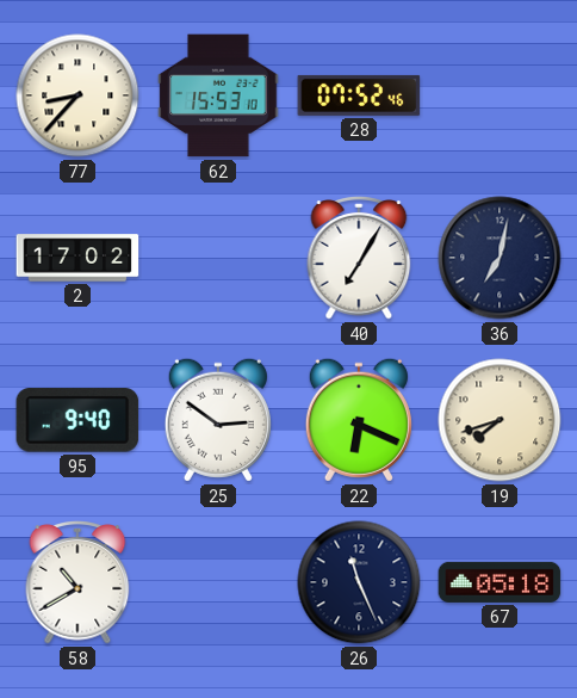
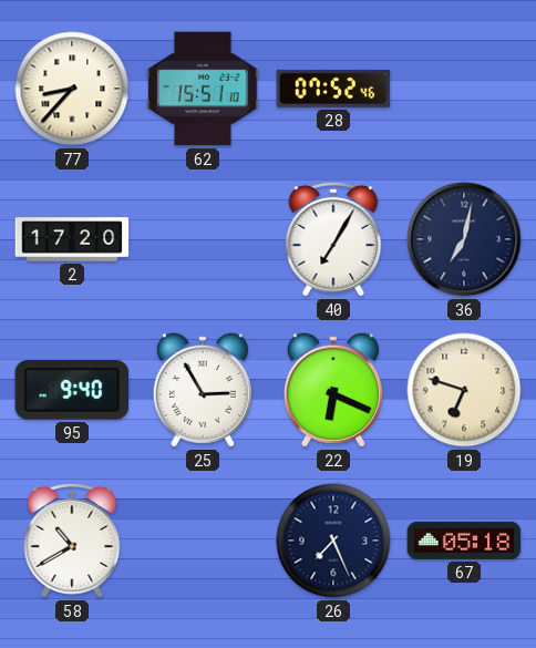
62: 15:53 -> 15:51 (203, 89)
2: 17:02 -> 17:20 (72, 239)
25: 2:51 -> 2:55 (203, 390)
19: 7:42 -> 6:48 (464, 390)
26: 11:26 -> 7:26 (333, 541)
